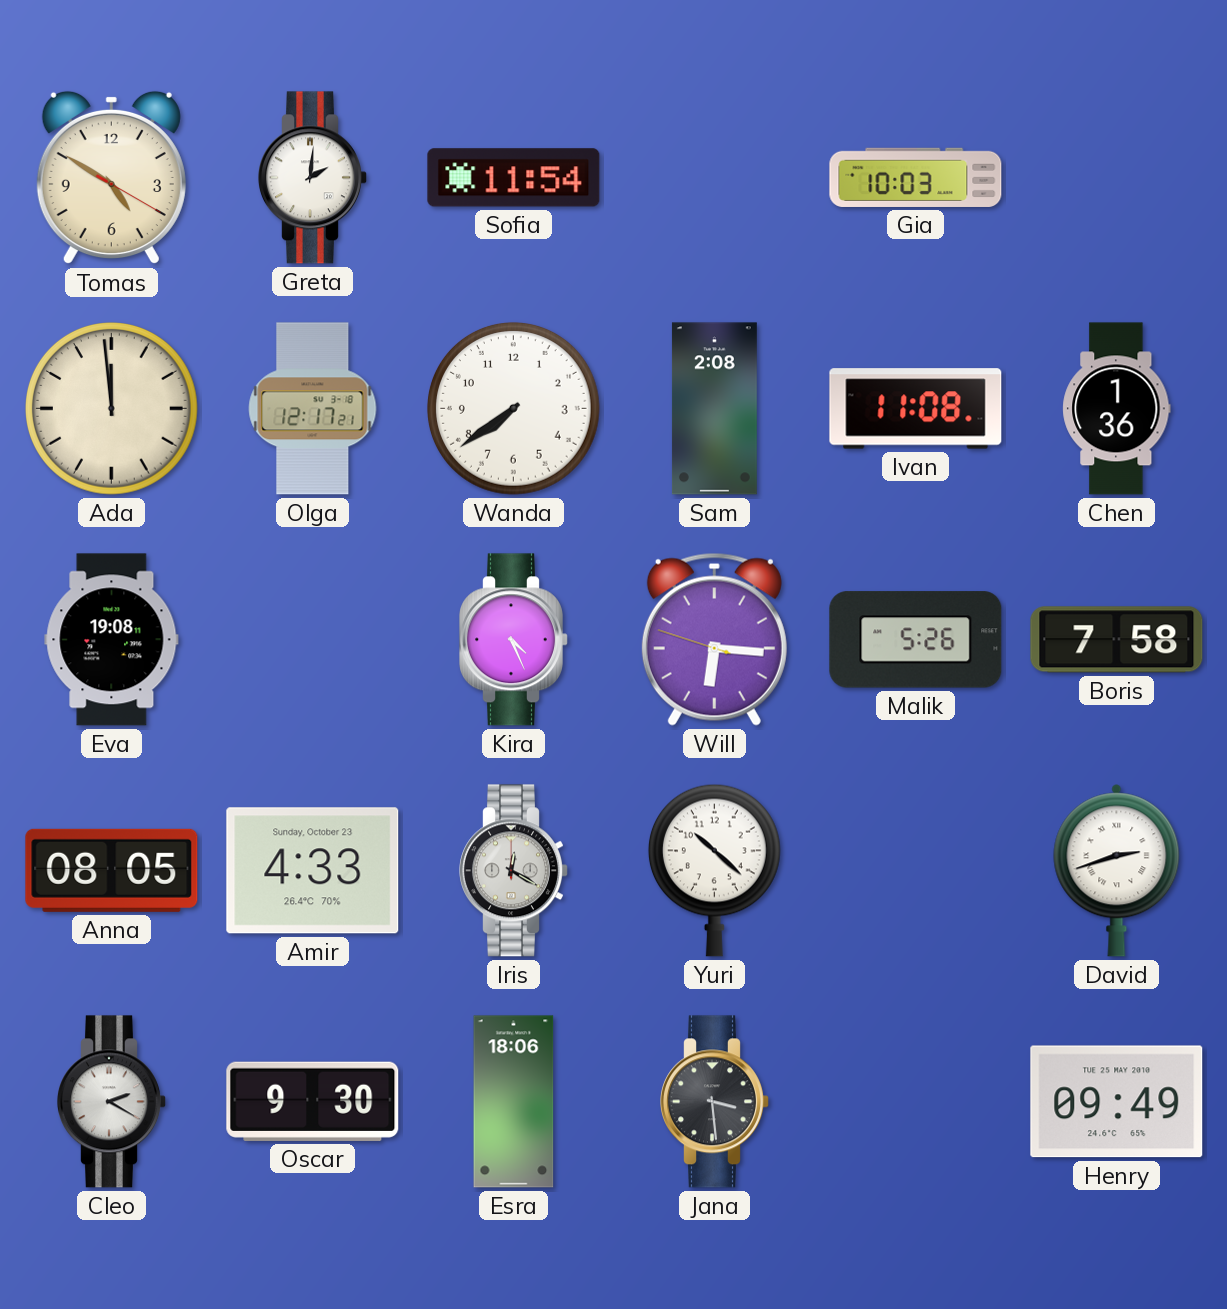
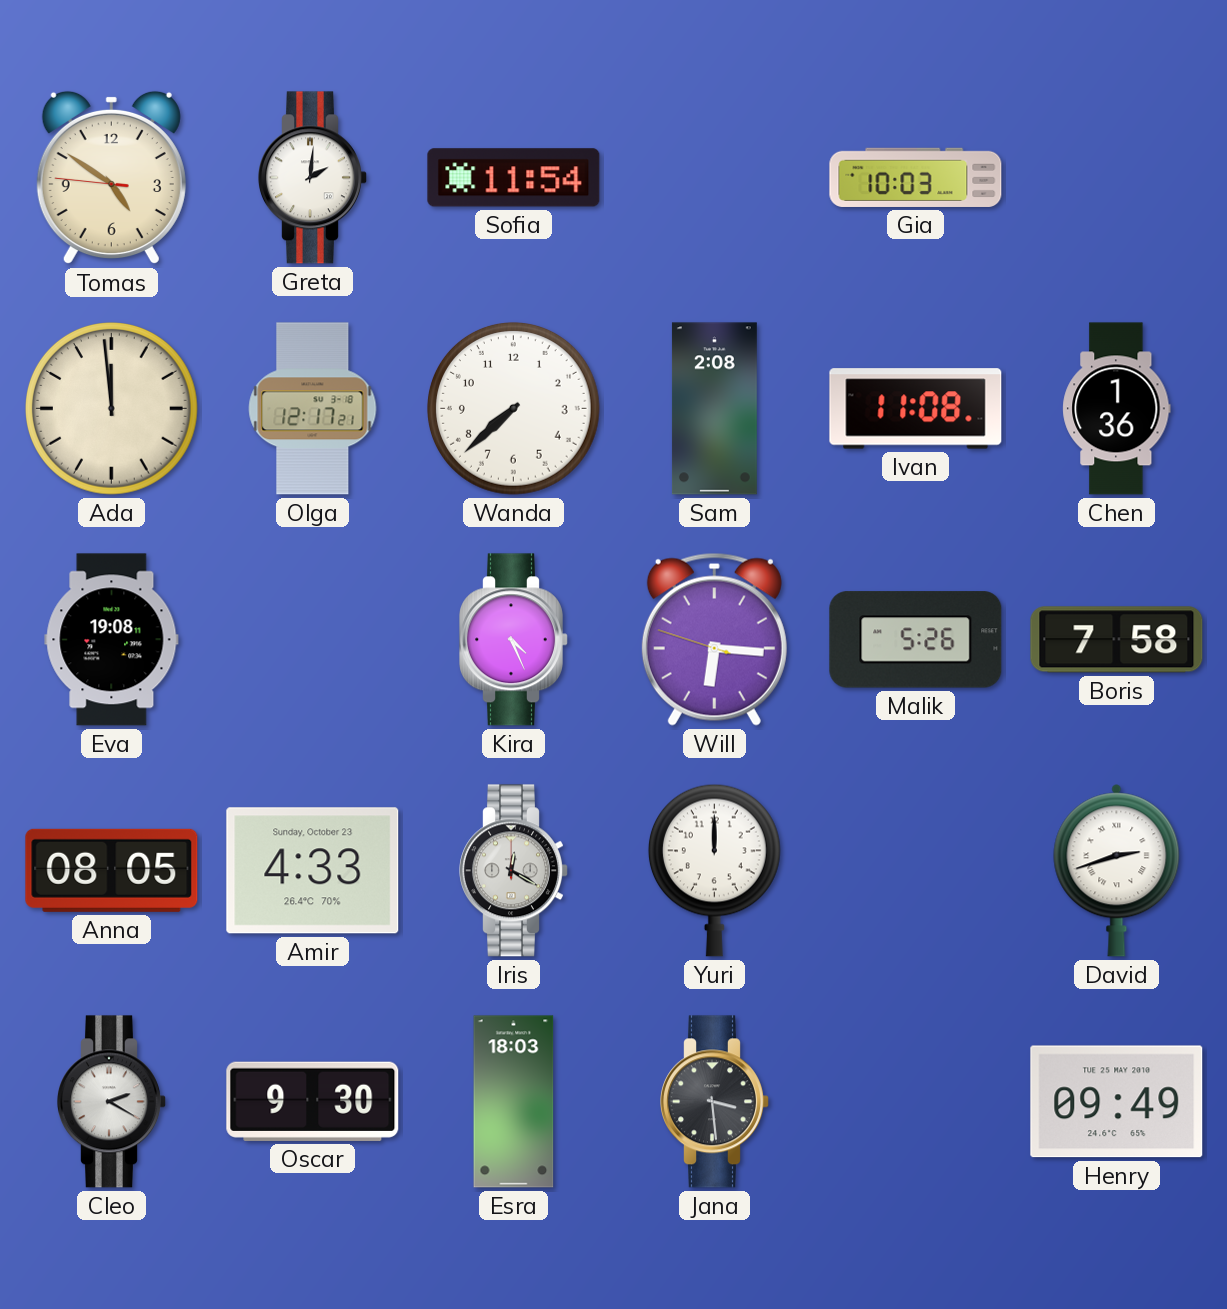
Tomas: 4:50:20 -> 4:50:46 (111, 178)
Wanda: 7:39 -> 7:38 (514, 409)
Yuri: 10:22 -> 12:00 (714, 870)
Esra: 18:06 -> 18:03 (514, 1102)
